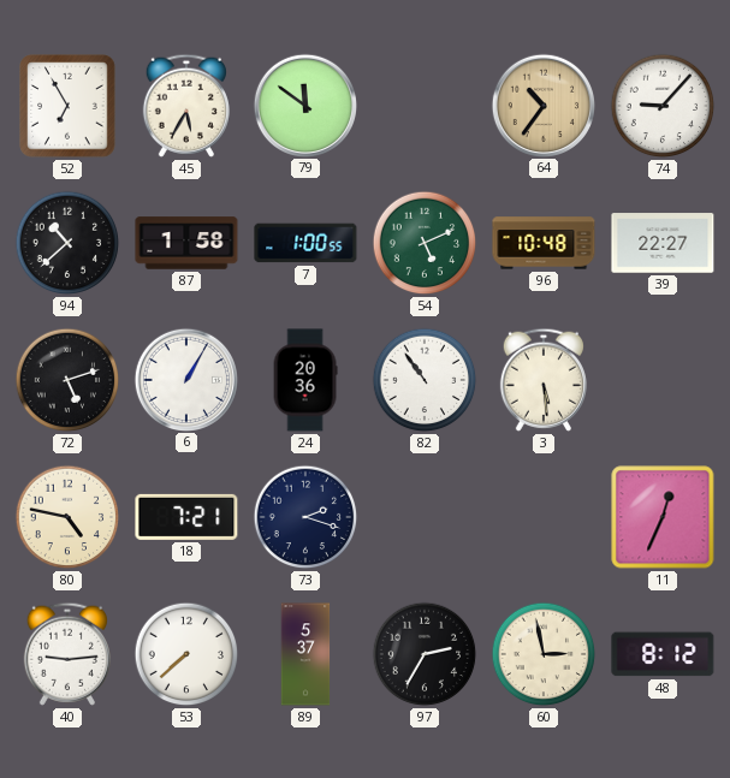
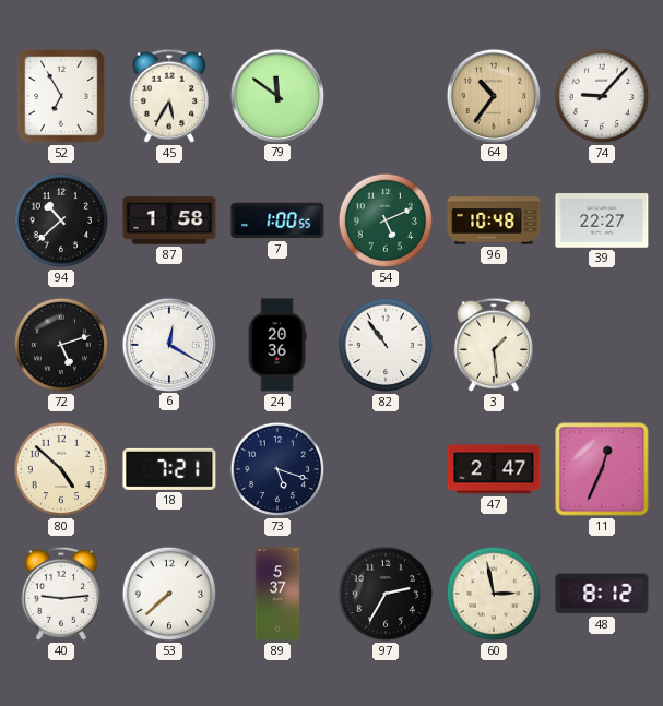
6: 1:05 -> 12:20 (168, 344)
3: 5:29 -> 1:29 (494, 345)
80: 4:47 -> 4:52 (61, 469)
73: 2:18 -> 5:18 (277, 469)
47: none -> 2:47 (494, 469)
